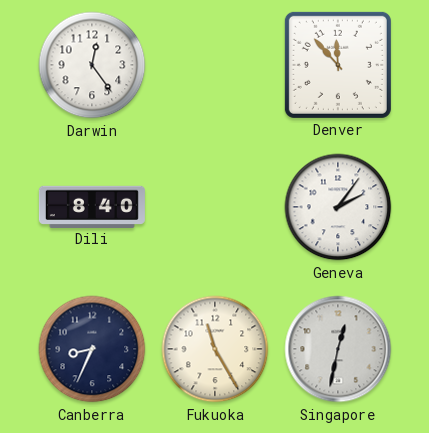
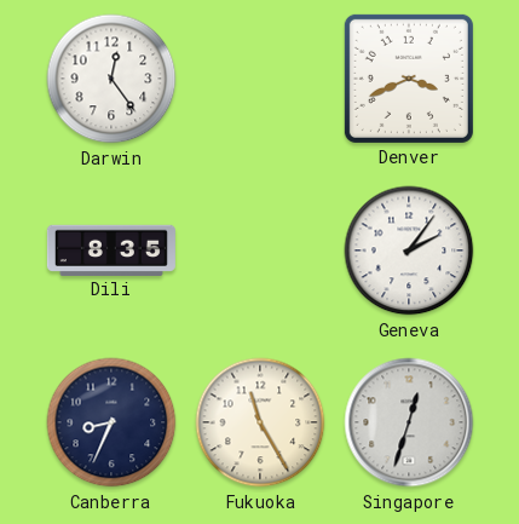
Denver: 11:53 -> 3:41 (409, 79)
Dili: 8:40 -> 8:35 (111, 249)
Singapore: 12:32 -> 12:33 (409, 422)
